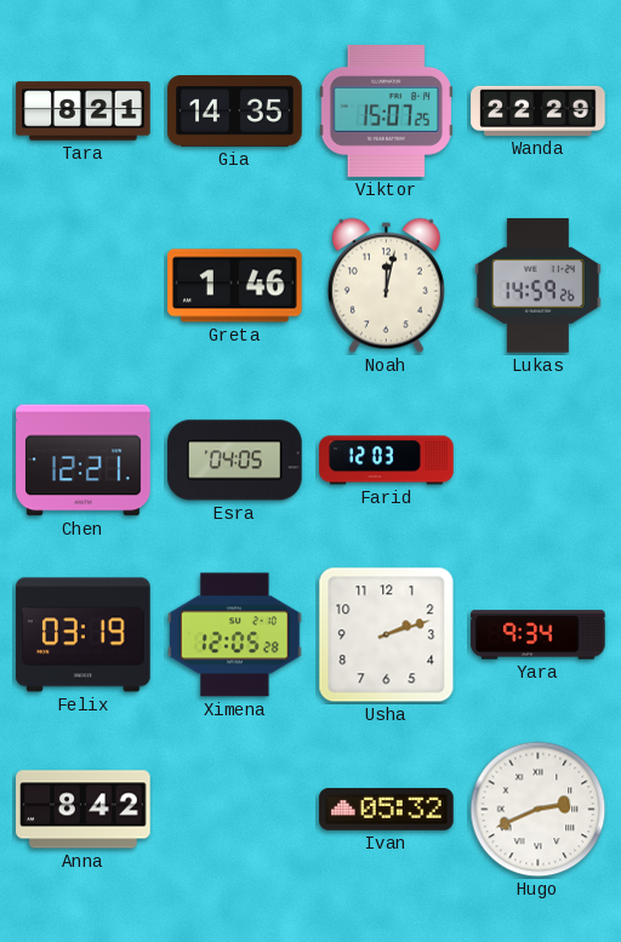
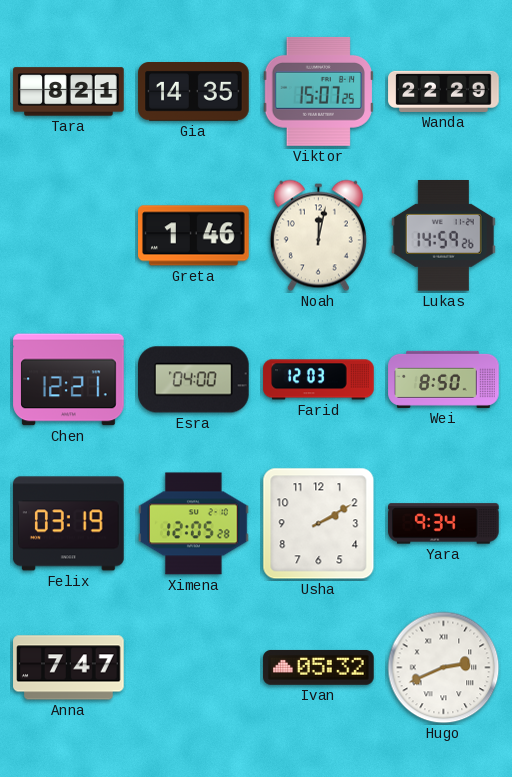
Esra: 04:05 -> 04:00 (194, 380)
Wei: none -> 8:50 (444, 379)
Usha: 2:12 -> 2:10 (319, 524)
Anna: 8:42 -> 7:47 (69, 668)
